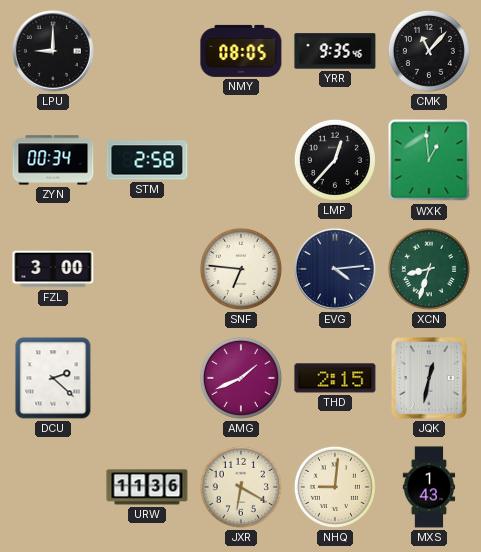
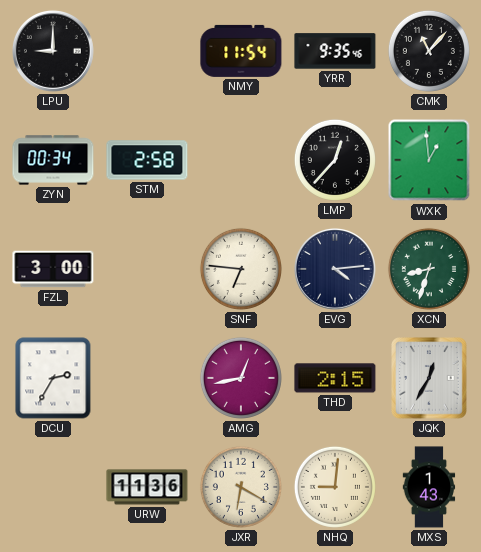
NMY: 08:05 -> 11:54 (241, 51)
DCU: 2:22 -> 2:35 (53, 378)
AMG: 1:41 -> 12:43 (241, 378)
JQK: 12:32 -> 12:35 (429, 378)
